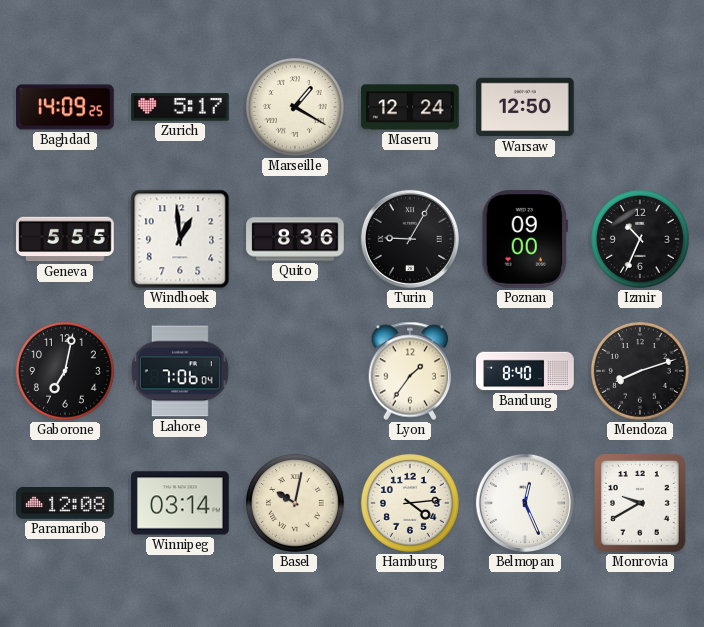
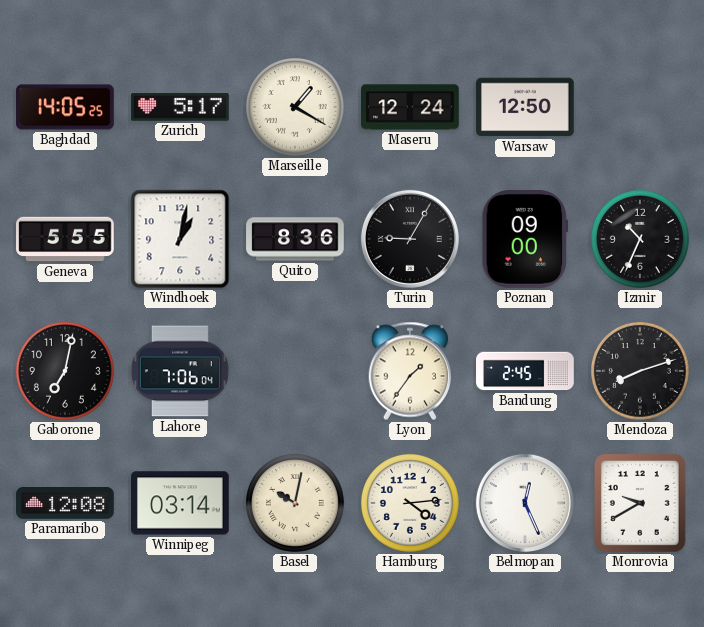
Baghdad: 14:09 -> 14:05 (65, 107)
Windhoek: 12:59 -> 1:02 (180, 239)
Bandung: 8:40 -> 2:45 (525, 371)
